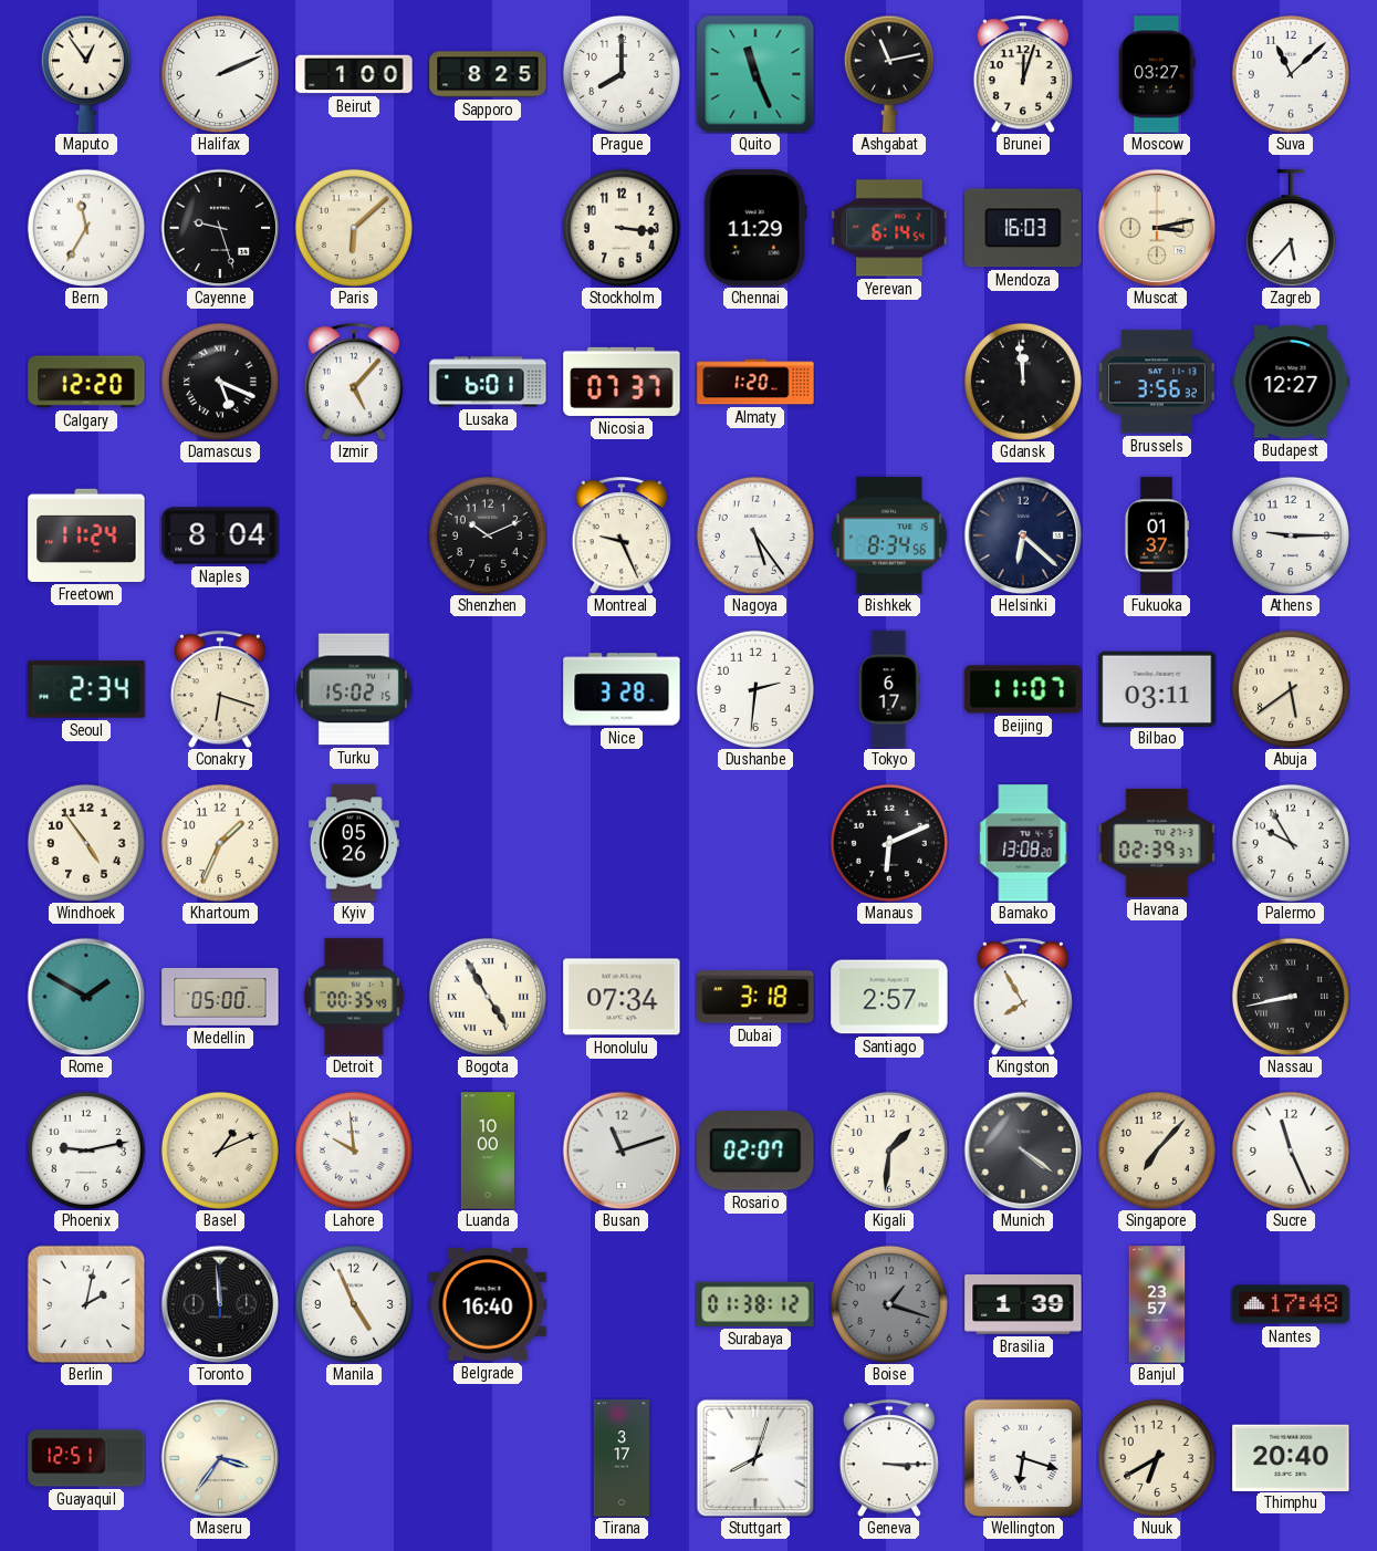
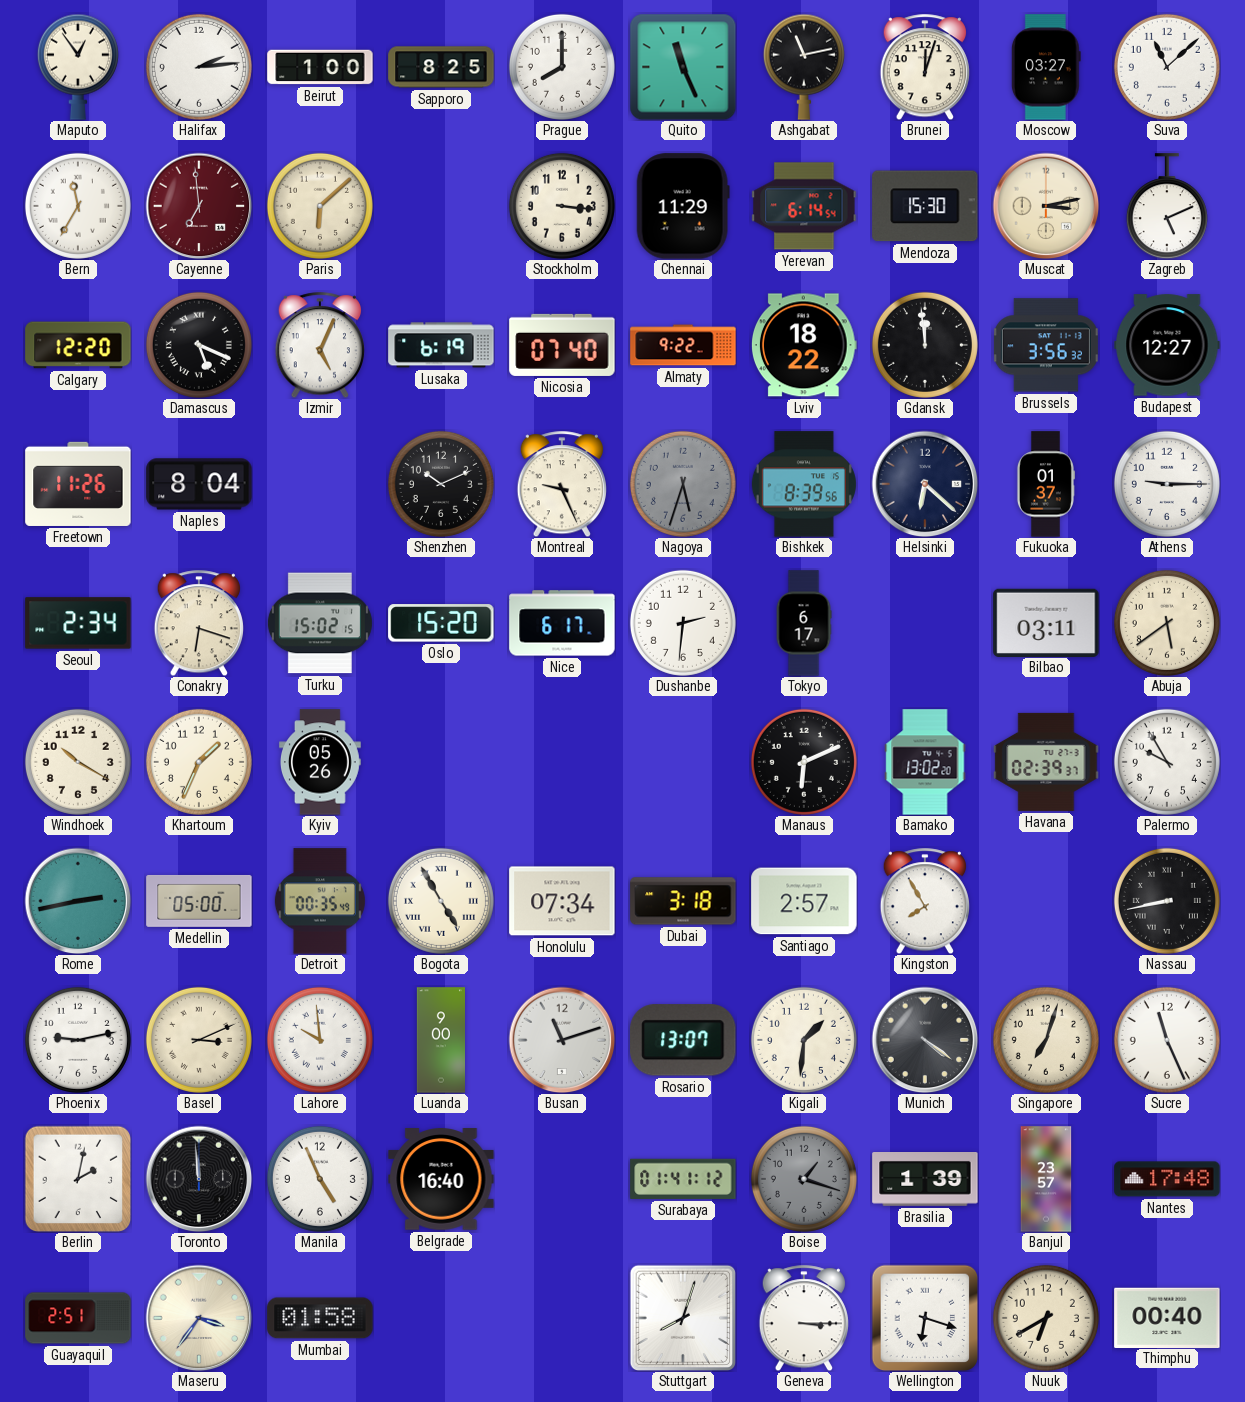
Halifax: 2:11 -> 2:14 (199, 67)
Cayenne: 9:27 -> 6:59 (199, 206)
Cayenne dial: black -> burgundy (199, 206)
Mendoza: 16:03 -> 15:30 (925, 206)
Zagreb: 5:37 -> 5:11 (1167, 206)
Izmir: 5:07 -> 5:04 (319, 345)
Lusaka: 6:01 -> 6:19 (441, 345)
Nicosia: 07:37 -> 07:40 (562, 345)
Almaty: 1:20 -> 9:22 (683, 345)
Lviv: none -> 18:22 (804, 345)
Freetown: 11:24 -> 11:26 (78, 484)
Nagoya: 5:24 -> 5:33 (683, 484)
Nagoya dial: white -> grey (683, 484)
Bishkek: 8:34 -> 8:39 (804, 484)
Oslo: none -> 15:20 (441, 623)
Nice: 3:28 -> 6:17 (562, 623)
Beijing: 11:07 -> none (1023, 689)
Windhoek: 4:54 -> 10:20 (78, 762)
Bamako: 13:08 -> 13:02 (925, 762)
Rome: 1:50 -> 2:43 (78, 901)
Basel: 1:11 -> 3:11 (199, 1040)
Luanda: 10:00 -> 9:00 (440, 1040)
Rosario: 02:07 -> 13:07 (683, 1040)
Singapore: 7:07 -> 7:03 (1046, 1040)
Surabaya: 01:38 -> 01:41 (683, 1179)
Guayaquil: 12:51 -> 2:51 (78, 1318)
Mumbai: none -> 01:58 (320, 1318)
Tirana: 3:17 -> none (622, 1458)
Thimphu: 20:40 -> 00:40 (1167, 1317)
